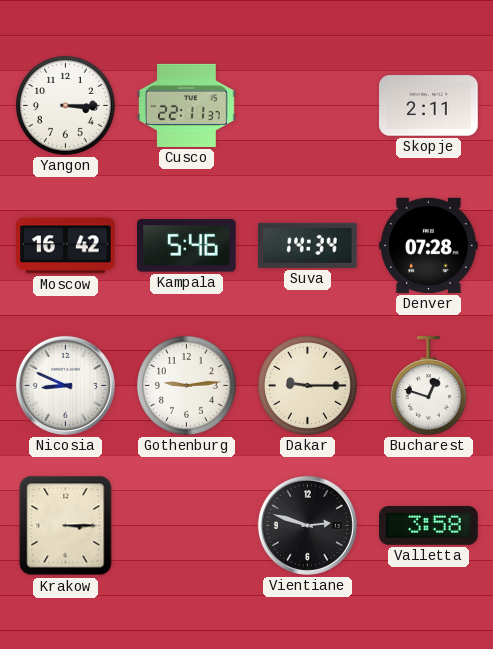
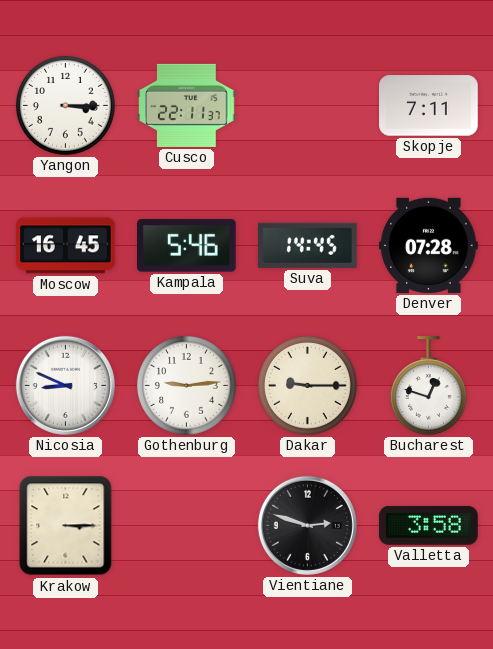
Skopje: 2:11 -> 7:11 (429, 106)
Moscow: 16:42 -> 16:45 (66, 246)
Suva: 14:34 -> 14:45 (308, 245)
